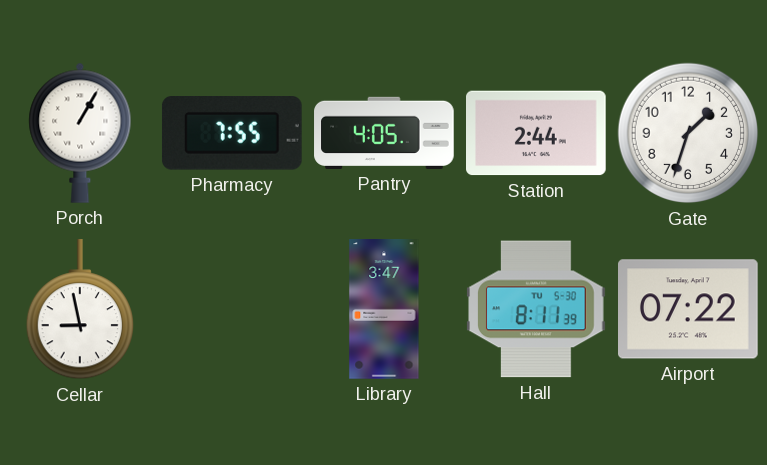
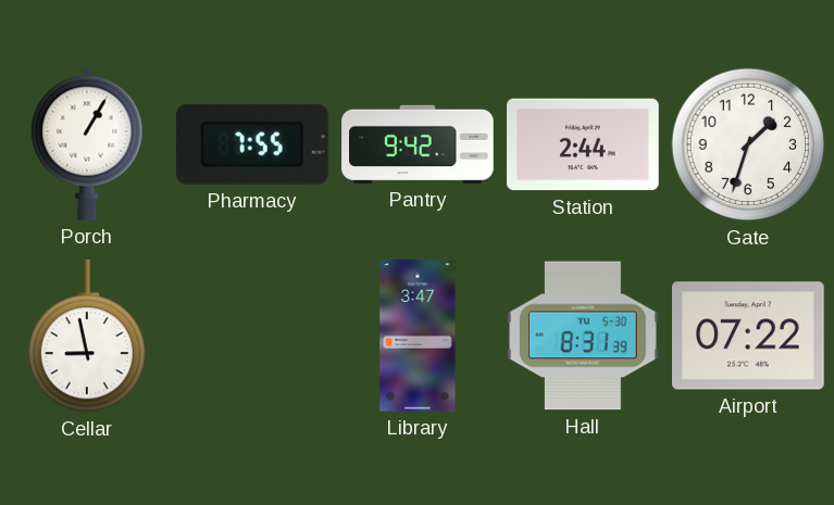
Pantry: 4:05 -> 9:42 (418, 144)
Hall: 8:11 -> 8:31 (584, 336)
